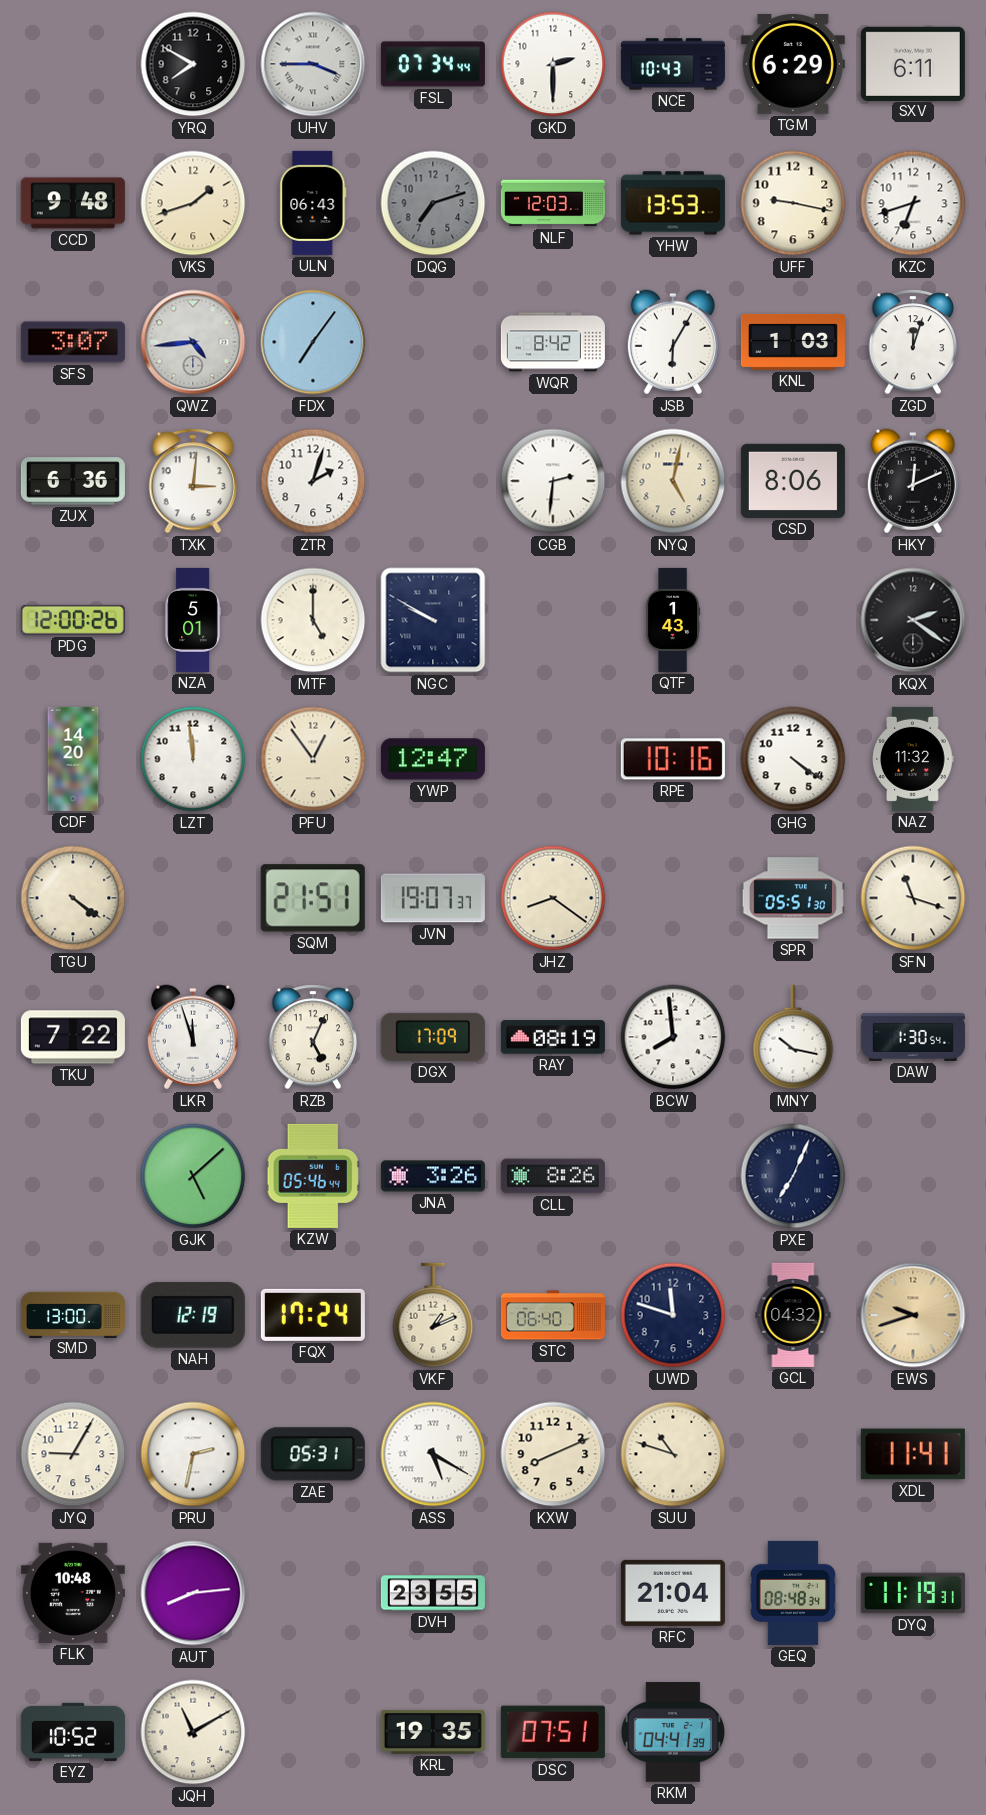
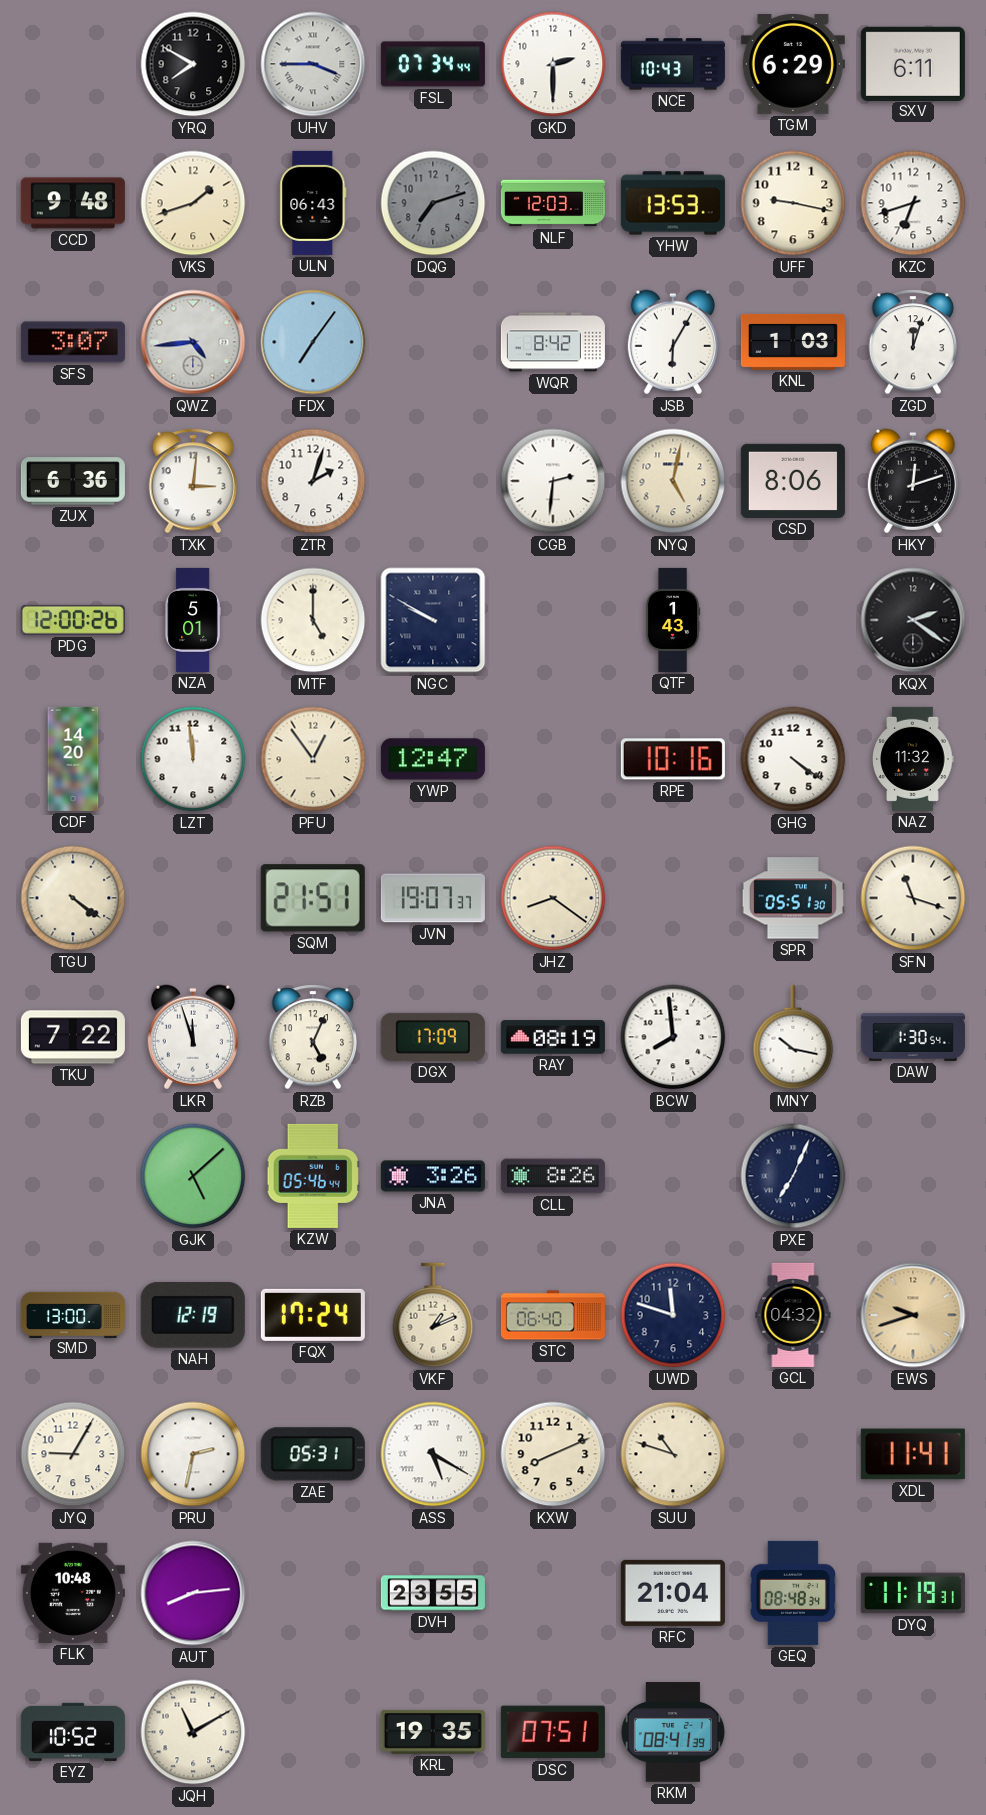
HKY: 12:11 -> 12:12 (913, 481)
RKM: 04:41 -> 08:41 (673, 1732)
